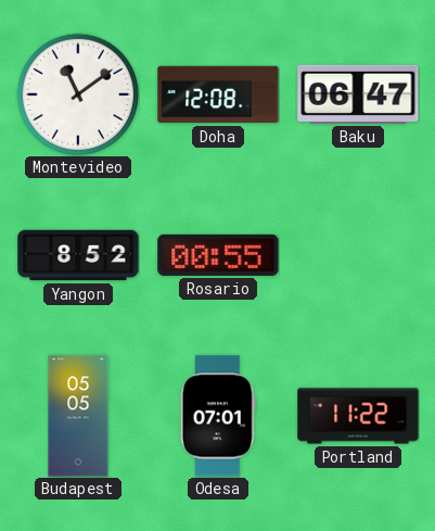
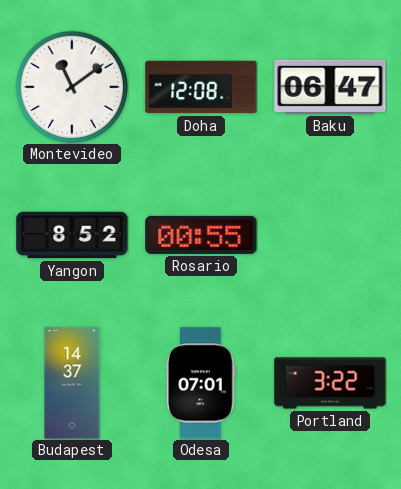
Budapest: 05:05 -> 14:37 (72, 383)
Portland: 11:22 -> 3:22 (330, 383)
